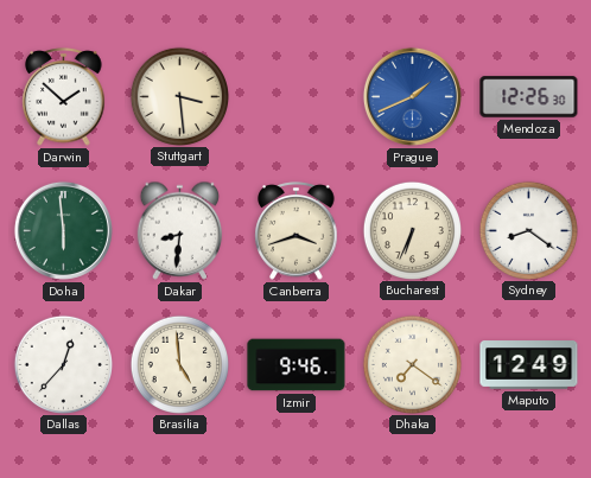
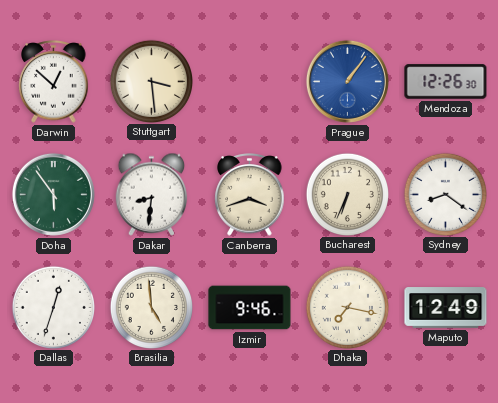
Darwin: 1:52 -> 12:52 (54, 82)
Prague: 1:41 -> 1:06 (347, 81)
Doha: 5:59 -> 5:54 (53, 194)
Dallas: 12:37 -> 12:33 (53, 307)
Dhaka: 7:21 -> 7:17 (347, 307)
